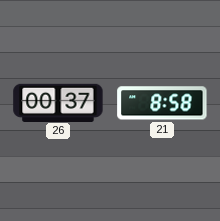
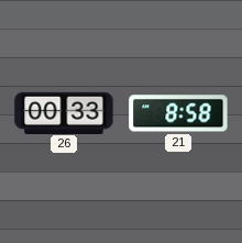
26: 00:37 -> 00:33 (64, 112)
